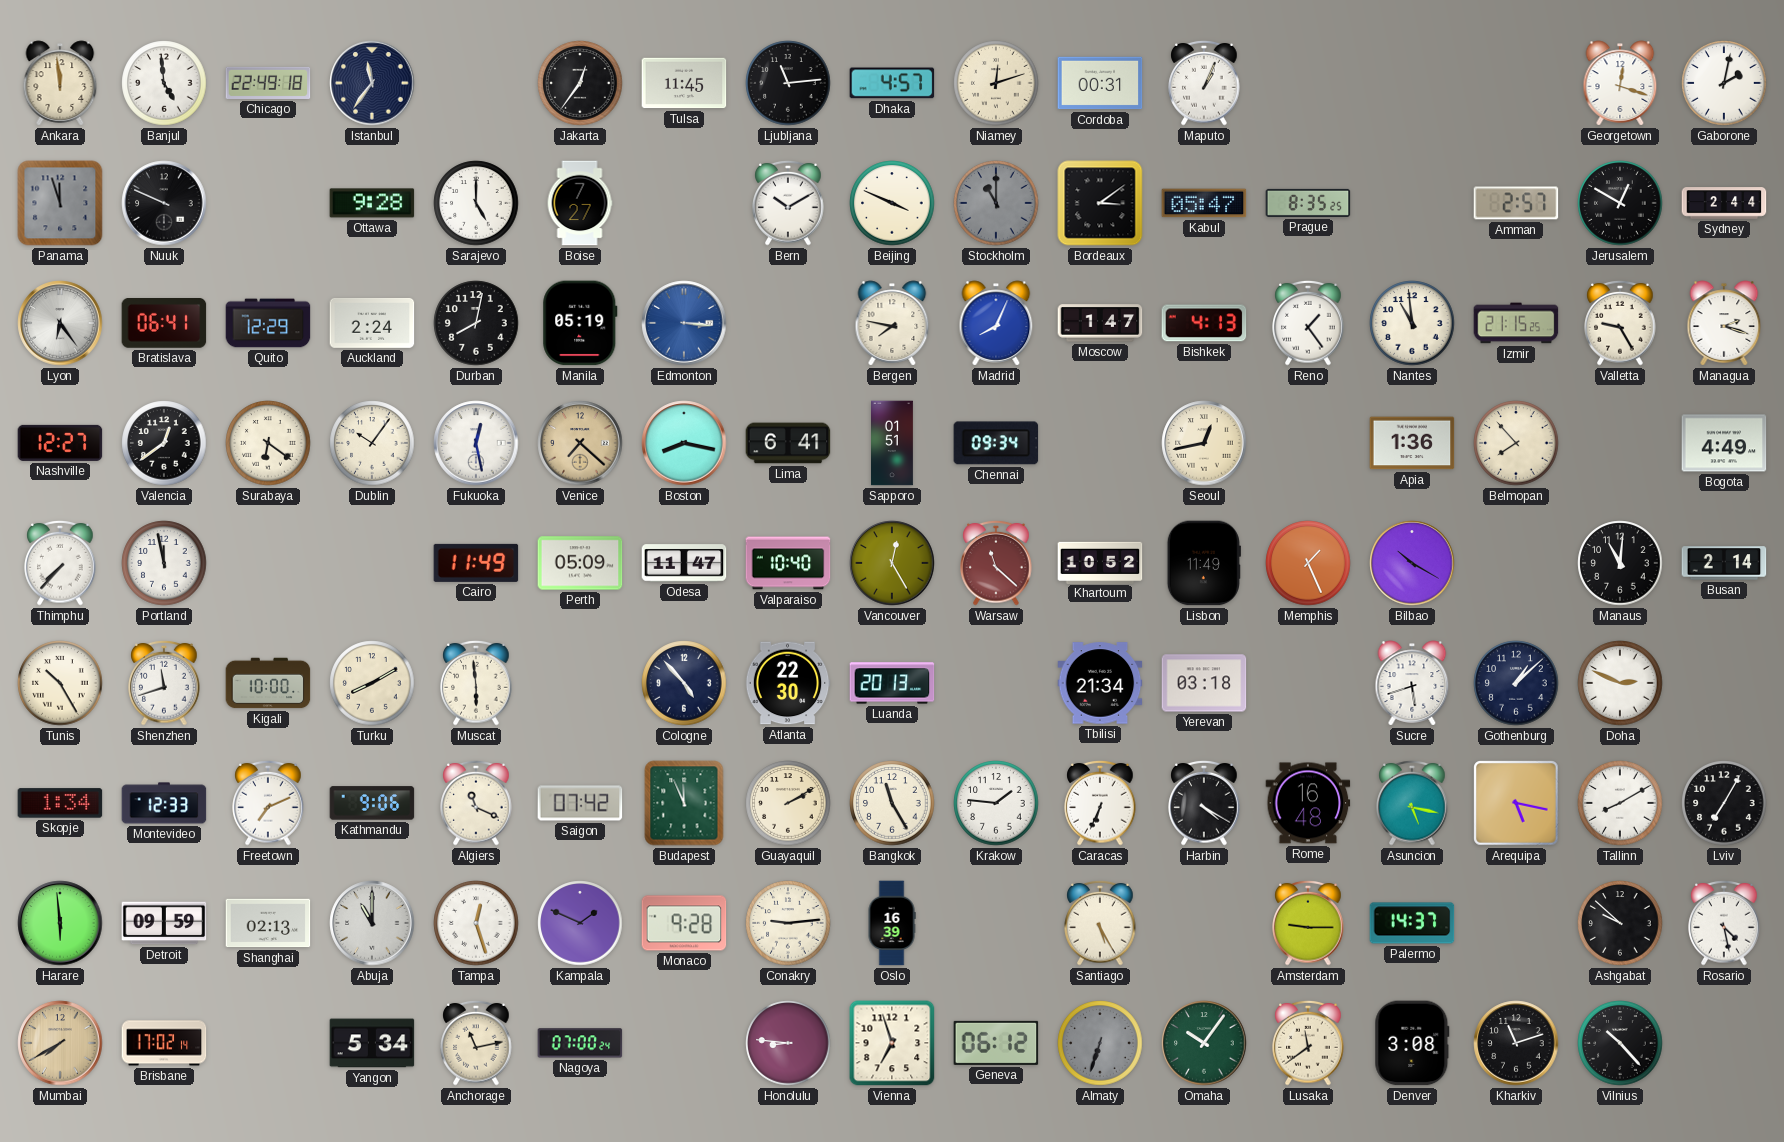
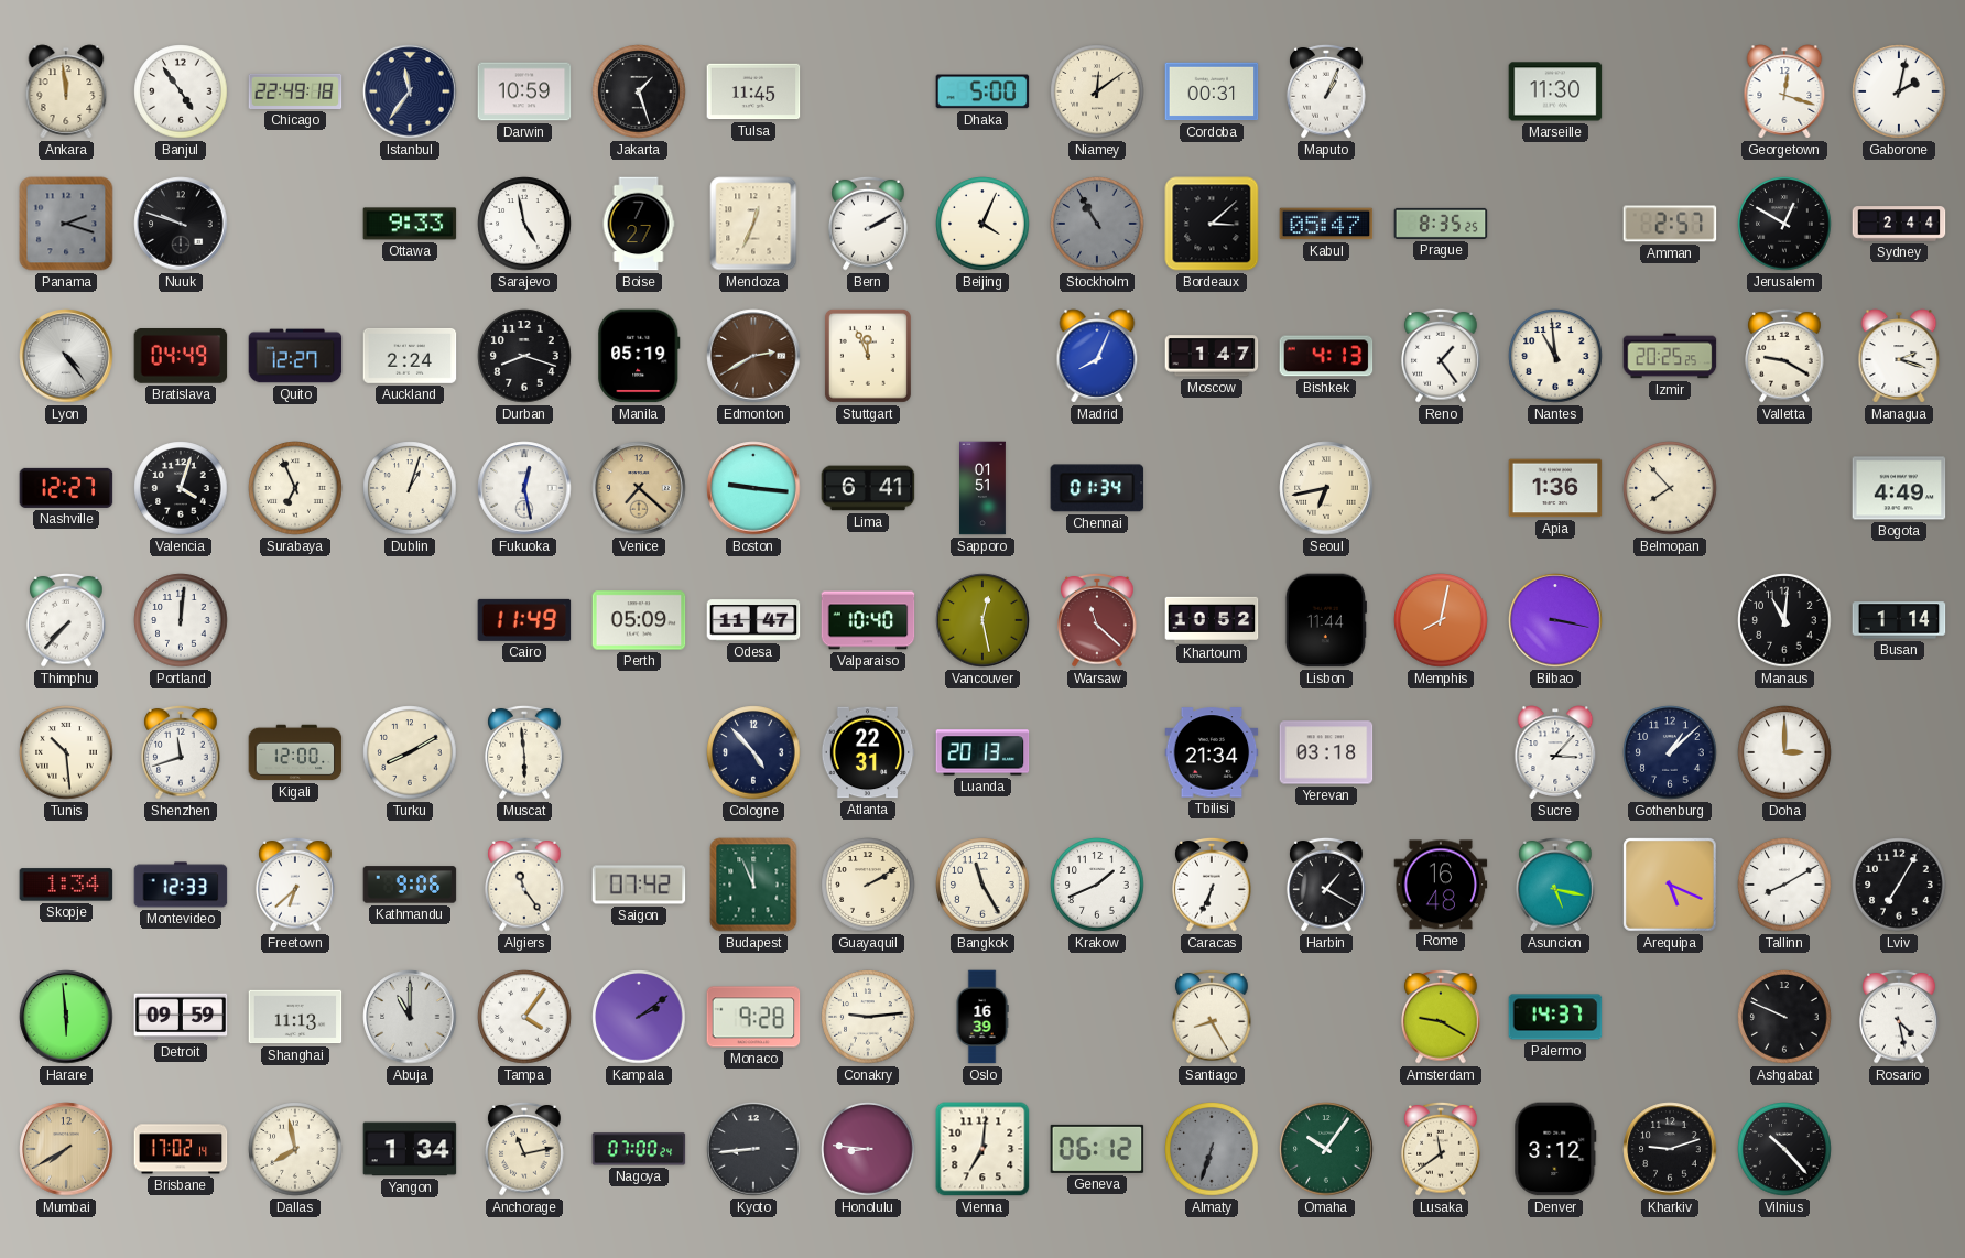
Banjul: 4:59 -> 4:54 (181, 91)
Darwin: none -> 10:59 (524, 91)
Jakarta: 12:36 -> 1:27 (639, 91)
Ljubljana: 11:14 -> none (788, 83)
Dhaka: 4:57 -> 5:00 (983, 91)
Niamey: 12:12 -> 12:09 (1097, 91)
Marseille: none -> 11:30 (1555, 91)
Panama: 11:57 -> 2:18 (66, 224)
Nuuk: 9:49 -> 9:48 (181, 224)
Ottawa: 9:28 -> 9:33 (410, 224)
Sarajevo: 5:00 -> 4:58 (524, 224)
Mendoza: none -> 12:34 (753, 224)
Bern: 10:10 -> 2:10 (868, 224)
Beijing: 3:49 -> 4:04 (983, 224)
Stockholm: 11:00 -> 10:55 (1097, 224)
Bordeaux: 3:09 -> 3:08 (1212, 224)
Lyon: 6:24 -> 4:24 (66, 356)
Bratislava: 06:41 -> 04:49 (181, 357)
Quito: 12:29 -> 12:27 (295, 356)
Durban: 8:02 -> 8:18 (524, 356)
Edmonton: 3:16 -> 2:40 (753, 356)
Edmonton dial: blue -> brown (753, 356)
Stuttgart: none -> 11:56 (868, 356)
Bergen: 7:47 -> none (892, 323)
Izmir: 21:15 -> 20:25 (1670, 356)
Valletta: 9:25 -> 9:20 (1784, 356)
Valencia: 12:39 -> 4:03 (181, 488)
Surabaya: 6:21 -> 6:56 (295, 488)
Dublin: 10:06 -> 1:03 (410, 488)
Boston: 8:17 -> 9:16 (753, 488)
Chennai: 09:34 -> 01:34 (1097, 488)
Seoul: 12:43 -> 6:43 (1326, 488)
Portland: 11:58 -> 12:01 (181, 620)
Vancouver: 12:25 -> 12:28 (983, 620)
Lisbon: 11:49 -> 11:44 (1326, 620)
Memphis: 1:26 -> 8:02 (1441, 620)
Bilbao: 10:20 -> 3:17 (1555, 620)
Busan: 2:14 -> 1:14 (1899, 620)
Tunis: 10:25 -> 10:29 (66, 752)
Kigali: 10:00 -> 12:00 (295, 752)
Atlanta: 22:30 -> 22:31 (868, 752)
Sucre: 5:42 -> 3:07 (1555, 752)
Doha: 2:49 -> 3:00 (1784, 752)
Freetown: 7:11 -> 6:38 (295, 885)
Algiers: 11:19 -> 11:24 (524, 885)
Krakow: 1:46 -> 1:41 (1097, 885)
Harbin: 4:20 -> 1:20 (1326, 885)
Arequipa: 5:17 -> 5:19 (1670, 885)
Shanghai: 02:13 -> 11:13 (295, 1017)
Tampa: 12:27 -> 4:06 (524, 1017)
Kampala: 1:49 -> 2:09 (639, 1017)
Santiago: 5:25 -> 8:25 (1212, 1017)
Amsterdam: 9:15 -> 9:20 (1441, 1017)
Ashgabat: 9:52 -> 9:49 (1784, 1017)
Dallas: none -> 7:58 (295, 1149)
Yangon: 5:34 -> 1:34 (410, 1149)
Kyoto: none -> 8:44 (753, 1149)
Vienna: 6:57 -> 7:01 (983, 1149)
Denver: 3:08 -> 3:12 (1555, 1149)
Kharkiv: 11:12 -> 9:12 (1670, 1149)
